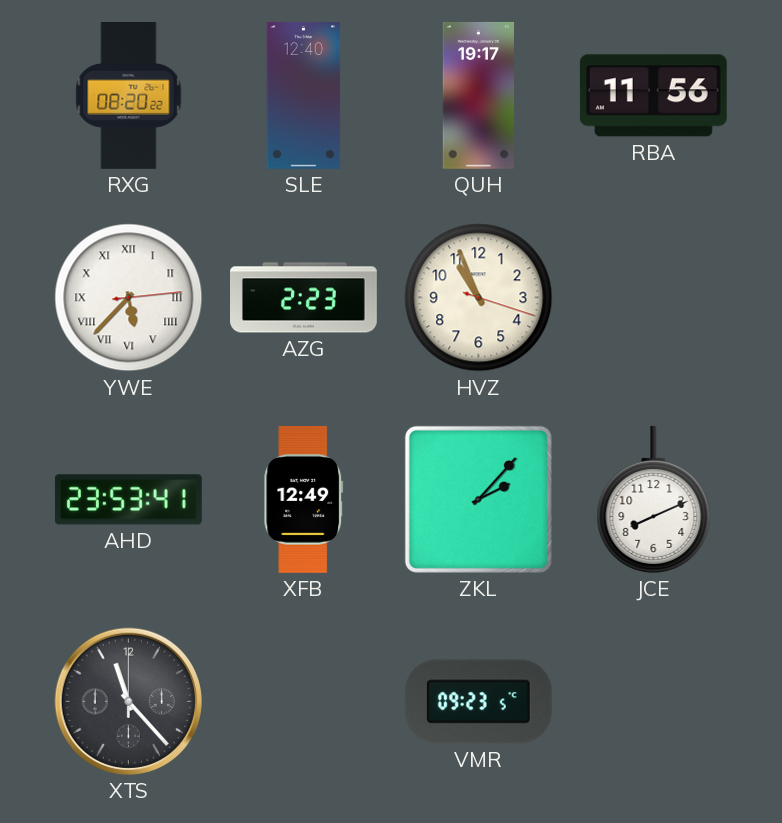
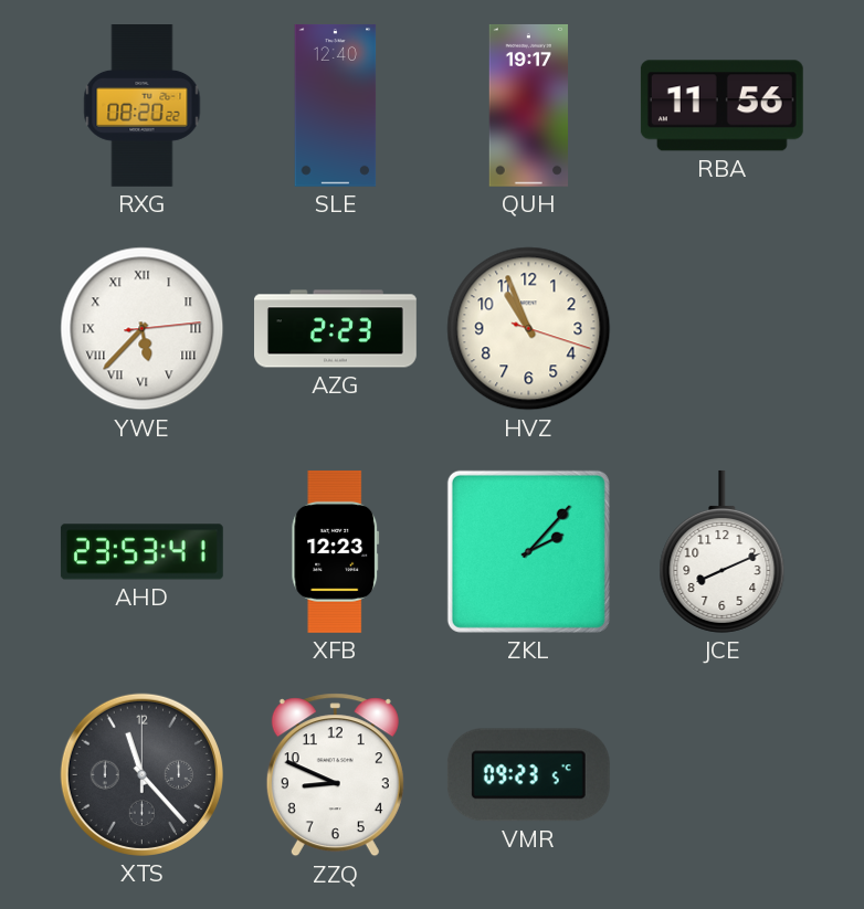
XFB: 12:49 -> 12:23 (336, 551)
ZZQ: none -> 8:49 (335, 775)
